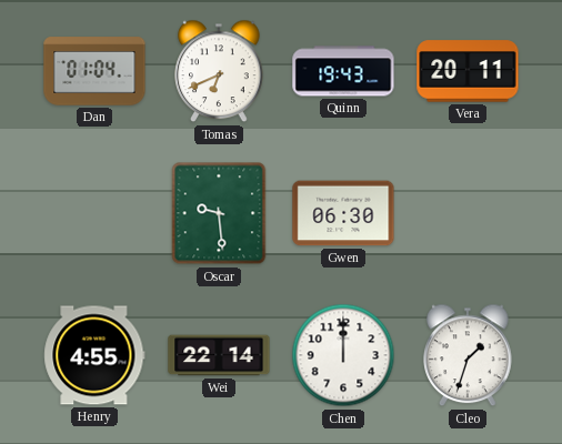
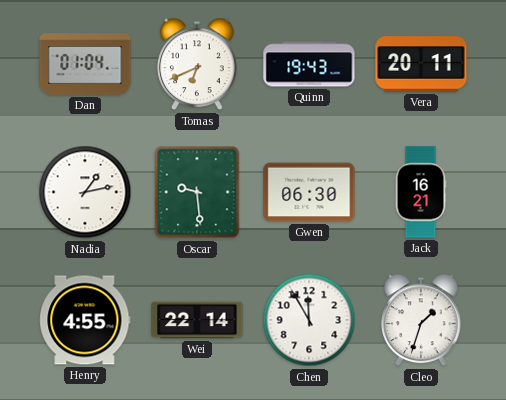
Nadia: none -> 1:13 (85, 192)
Jack: none -> 16:21 (421, 192)
Chen: 12:00 -> 11:55 (309, 320)
